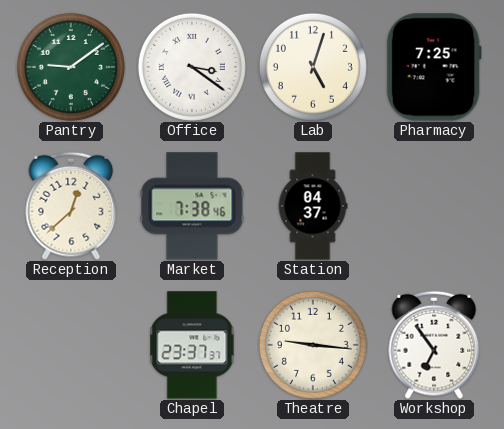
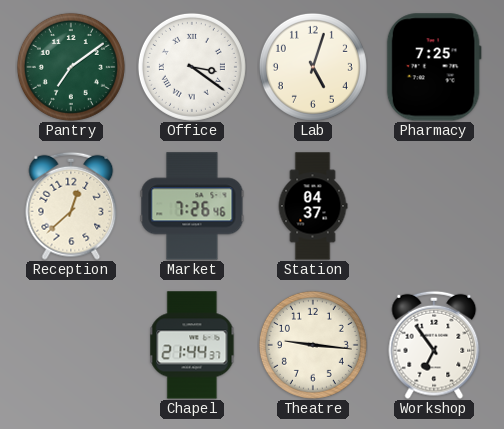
Pantry: 9:09 -> 7:09 (71, 67)
Market: 7:38 -> 7:26 (192, 206)
Chapel: 23:37 -> 21:44 (192, 345)
